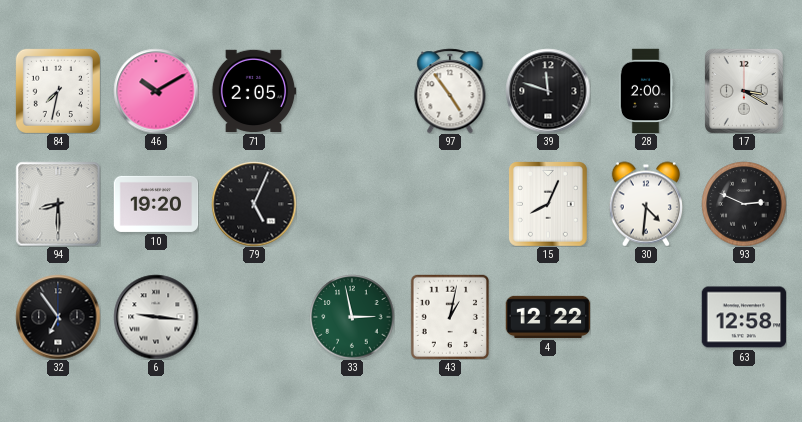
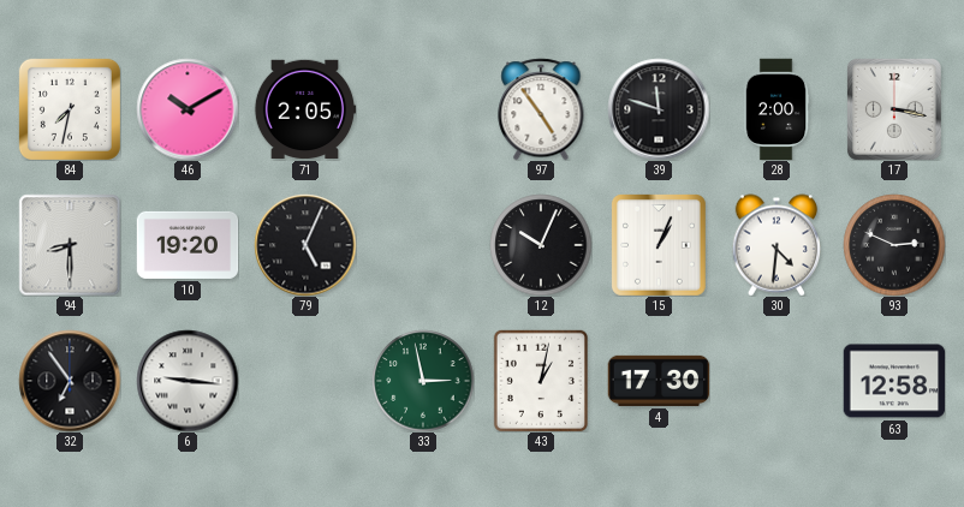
17: 3:20 -> 3:17 (894, 109)
12: none -> 10:04 (541, 245)
15: 8:04 -> 1:04 (659, 245)
4: 12:22 -> 17:30 (659, 381)
